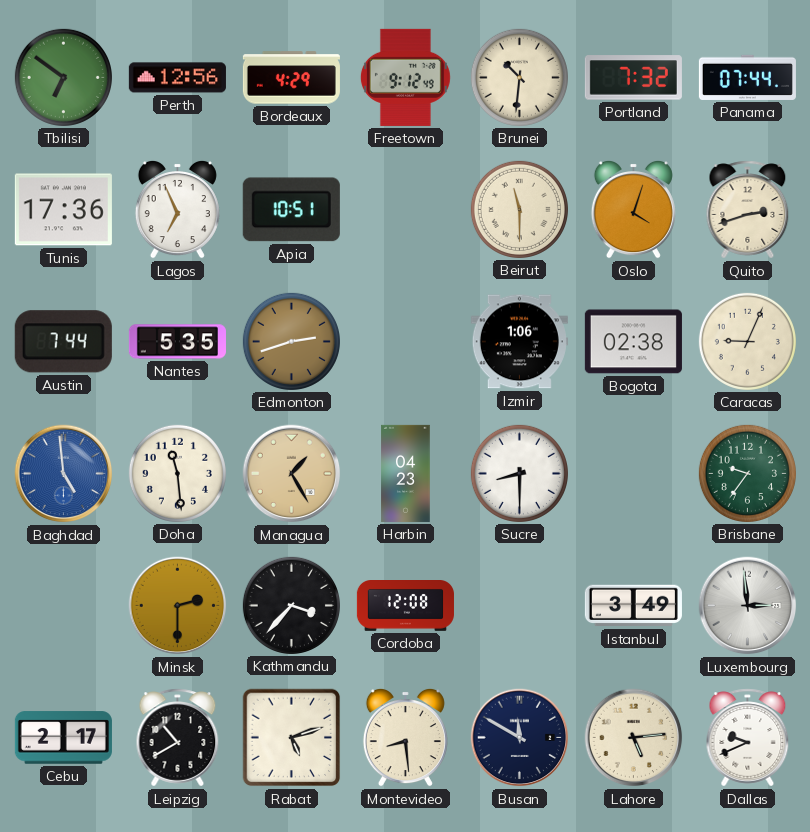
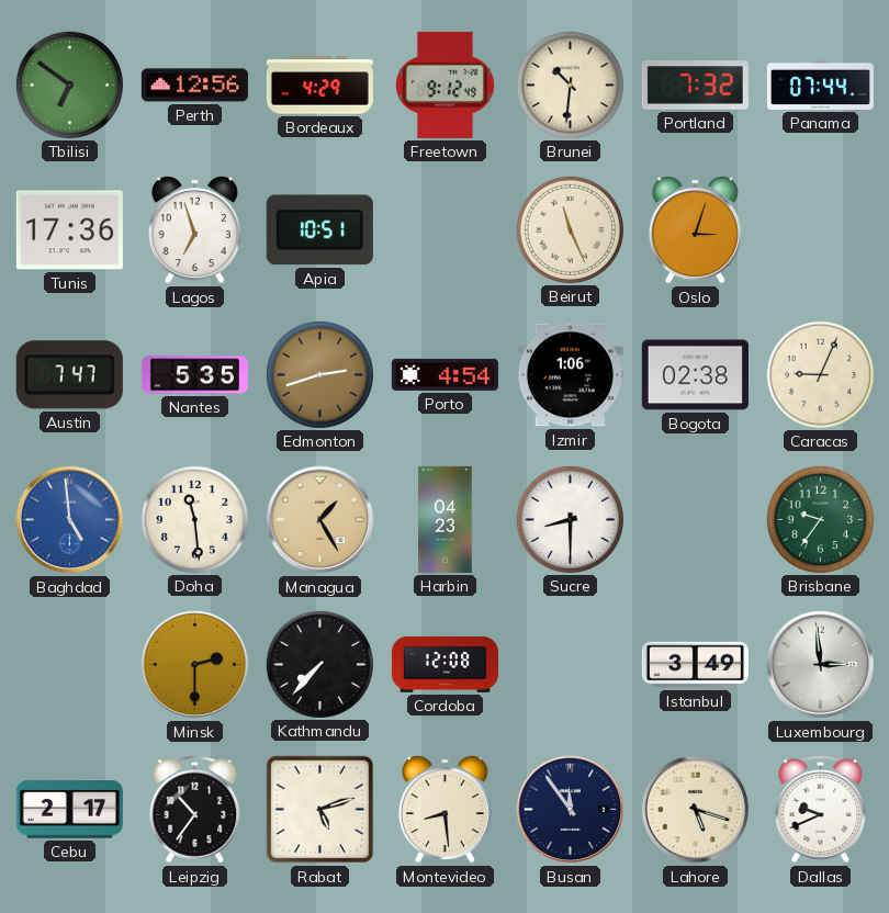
Lagos: 6:56 -> 6:57 (194, 229)
Beirut: 11:30 -> 11:26 (570, 229)
Oslo: 4:03 -> 3:03 (695, 229)
Quito: 2:42 -> none (748, 210)
Austin: 7:44 -> 7:47 (69, 375)
Porto: none -> 4:54 (444, 374)
Kathmandu: 3:37 -> 7:37 (319, 664)
Leipzig: 10:40 -> 10:36 (195, 810)
Busan: 11:50 -> 11:54 (571, 810)
Lahore: 5:14 -> 5:18 (696, 810)
